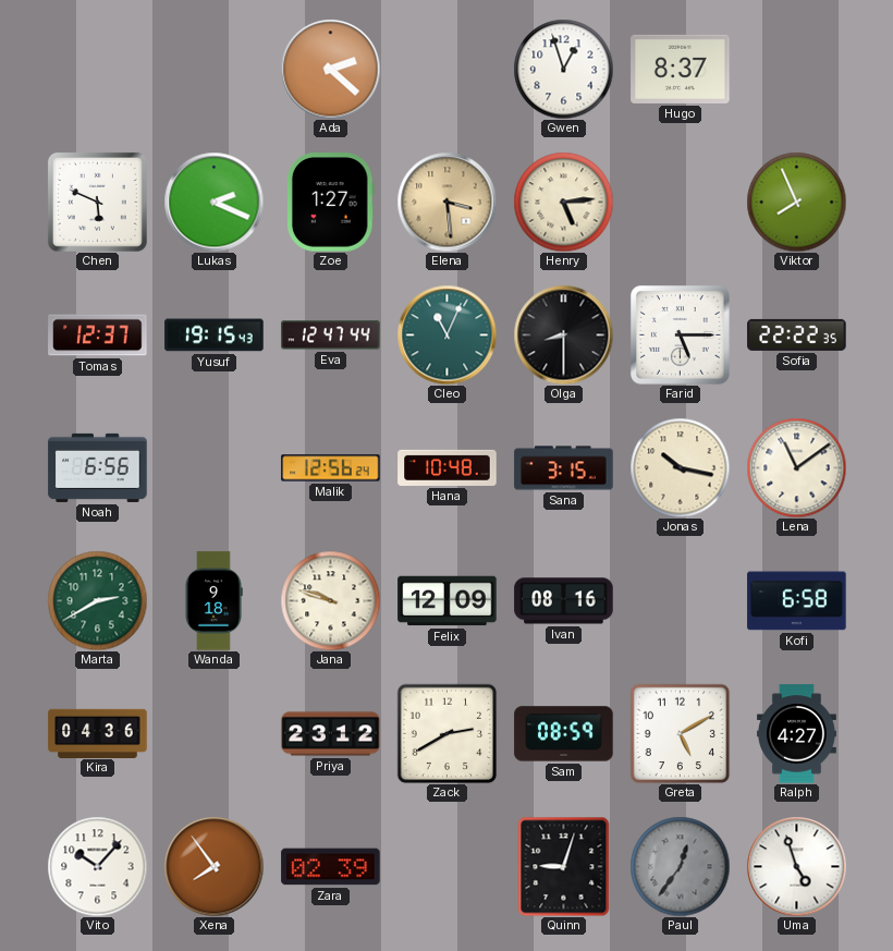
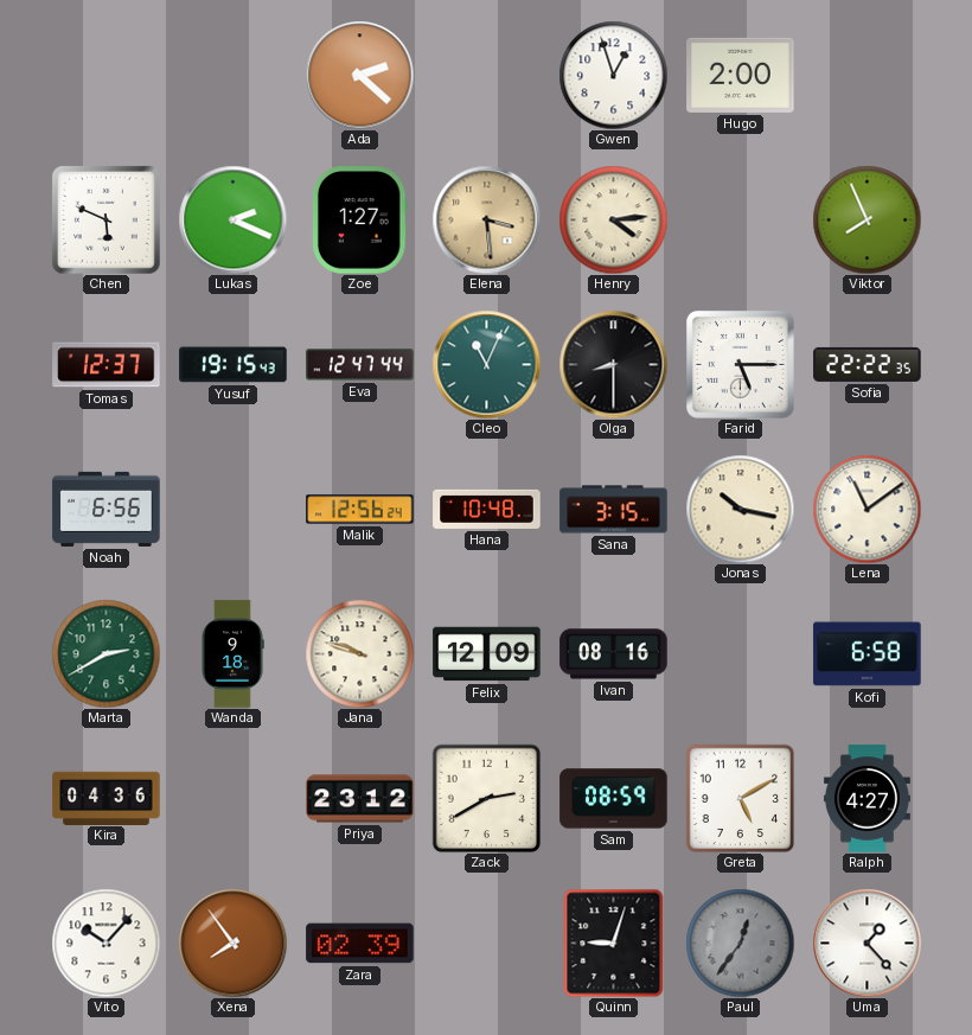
Hugo: 8:37 -> 2:00 (741, 75)
Henry: 5:14 -> 4:14 (613, 219)
Uma: 4:57 -> 1:23 (867, 943)
